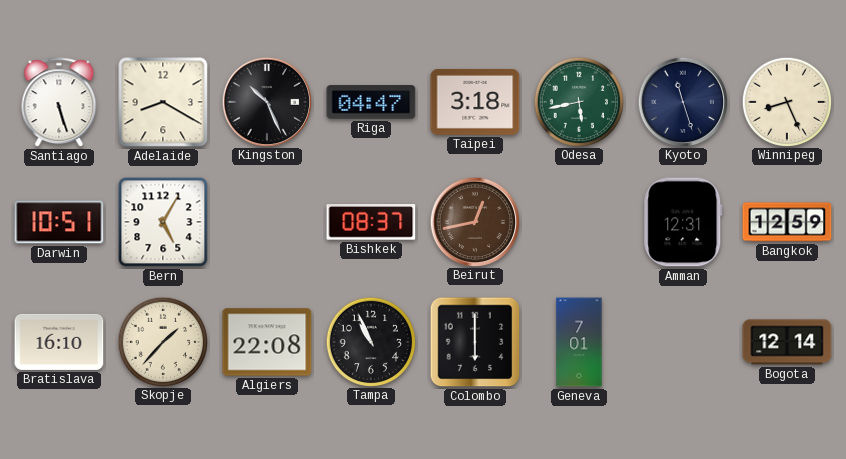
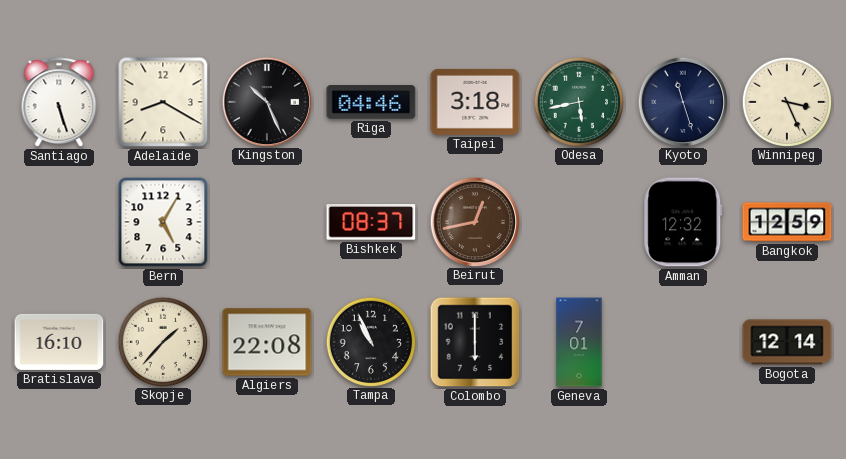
Riga: 04:47 -> 04:46 (371, 102)
Winnipeg: 8:26 -> 3:26 (786, 101)
Darwin: 10:51 -> none (59, 222)
Amman: 12:31 -> 12:32 (683, 222)
